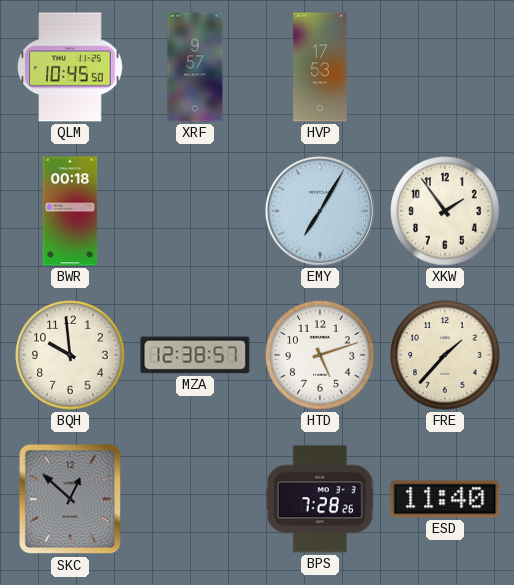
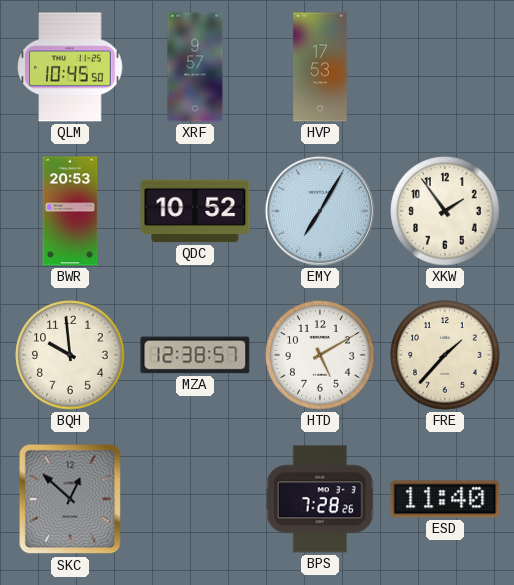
BWR: 00:18 -> 20:53 (70, 211)
QDC: none -> 10:52 (195, 211)
HTD: 5:12 -> 5:10 (320, 355)
